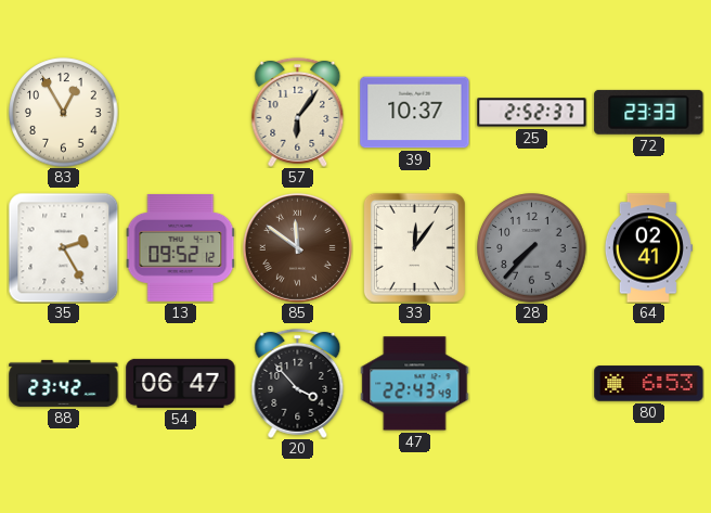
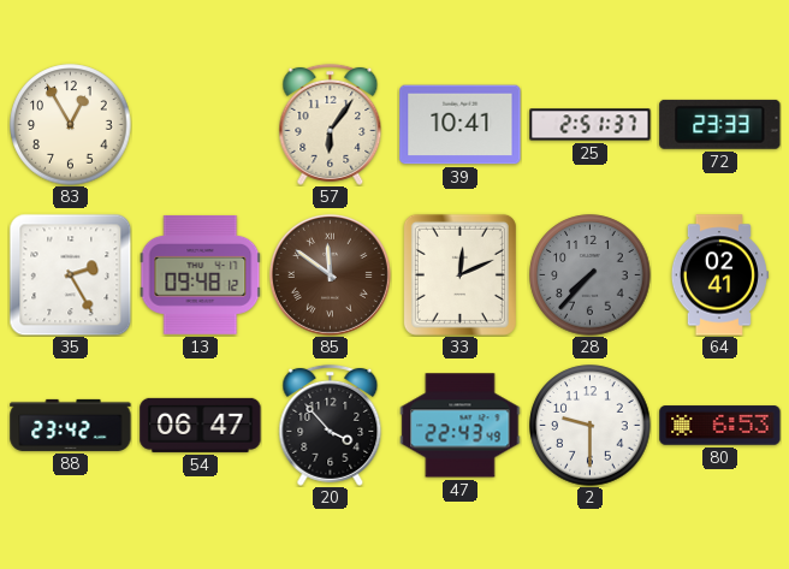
39: 10:37 -> 10:41 (461, 125)
25: 2:52 -> 2:51 (591, 125)
13: 09:52 -> 09:48 (200, 274)
33: 12:06 -> 12:11 (459, 274)
2: none -> 9:30 (591, 426)
